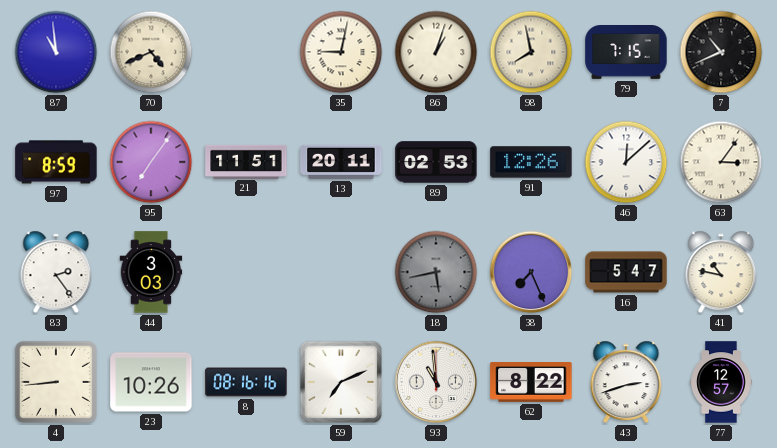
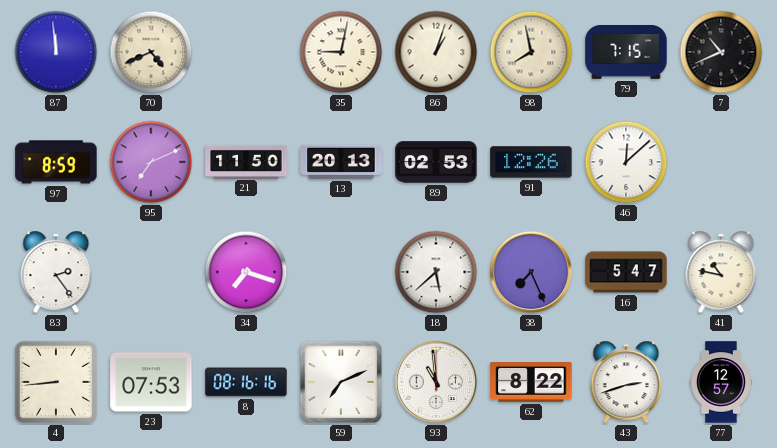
87: 10:59 -> 11:59 (56, 52)
95: 7:06 -> 7:11 (151, 162)
21: 11:51 -> 11:50 (246, 161)
13: 20:11 -> 20:13 (341, 162)
63: 3:06 -> none (721, 162)
44: 3:03 -> none (151, 272)
34: none -> 7:18 (246, 272)
18: 5:43 -> 5:38 (436, 272)
18 dial: grey -> white (436, 272)
23: 10:26 -> 07:53 (151, 382)
